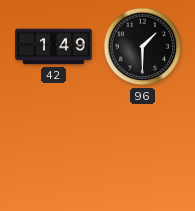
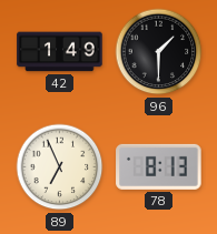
89: none -> 6:56 (60, 167)
78: none -> 8:13 (159, 166)
